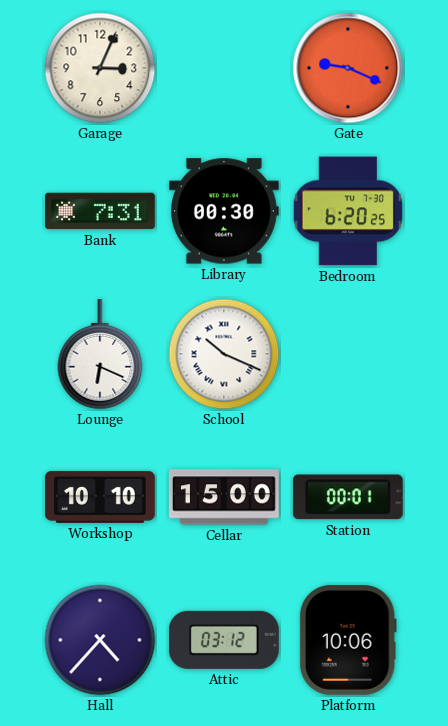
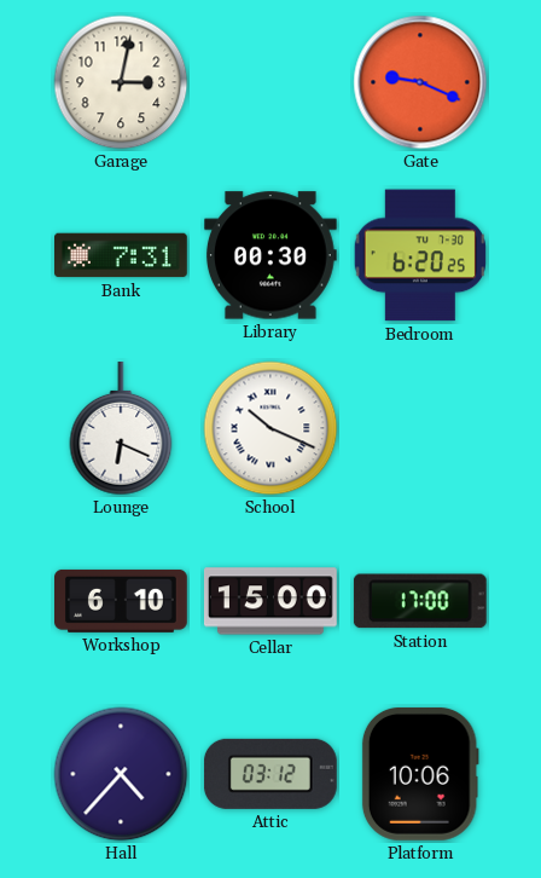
Garage: 3:04 -> 3:02 (121, 82)
Workshop: 10:10 -> 6:10 (122, 601)
Station: 00:01 -> 17:00 (420, 601)
